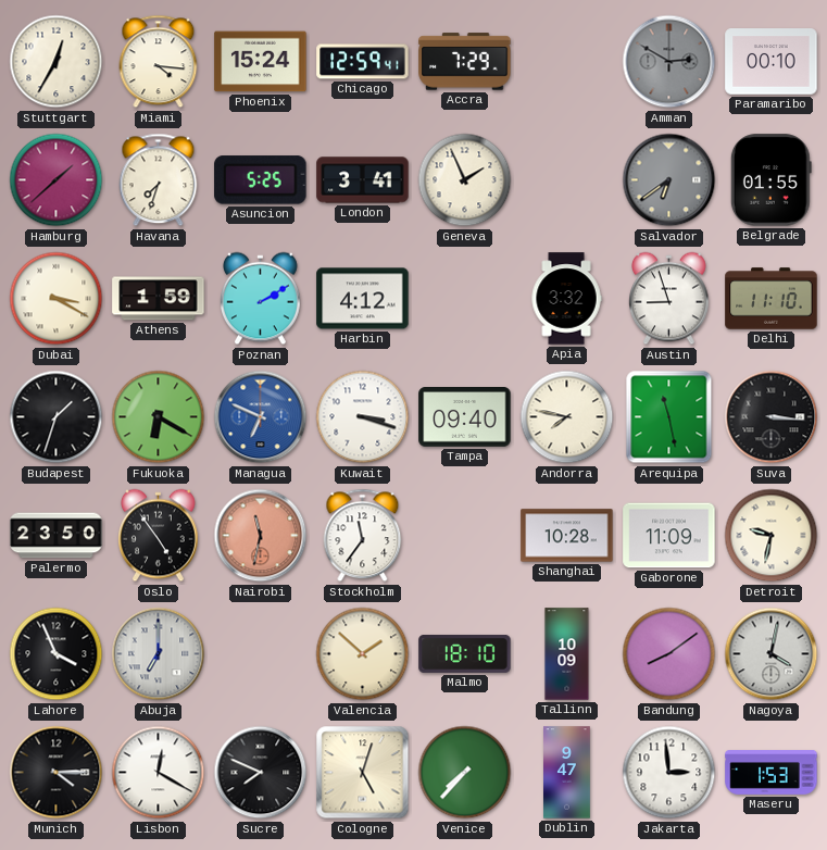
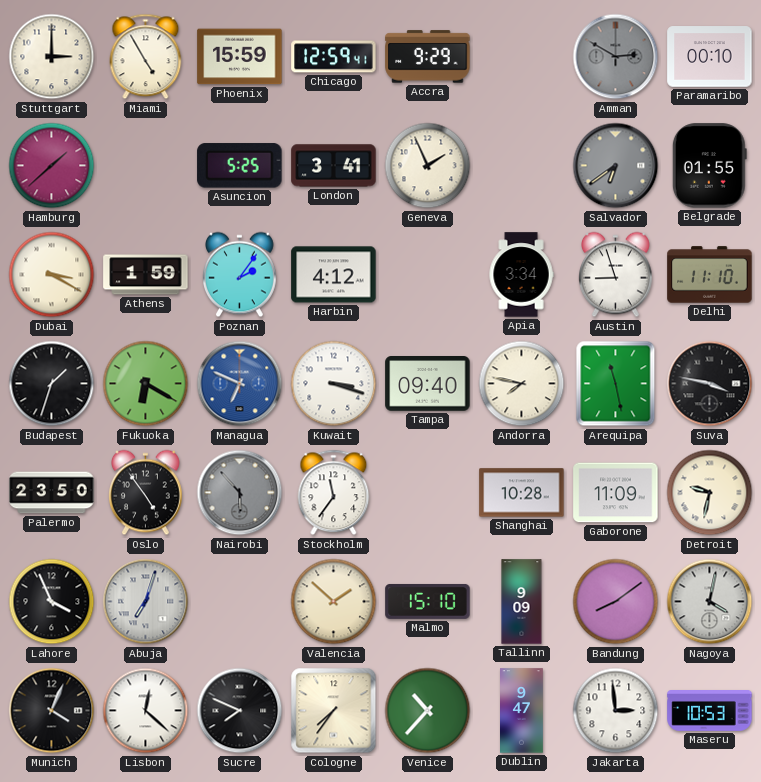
Stuttgart: 12:35 -> 3:00 (52, 57)
Miami: 4:16 -> 4:55 (146, 57)
Phoenix: 15:24 -> 15:59 (240, 57)
Accra: 7:29 -> 9:29 (428, 57)
Havana: 7:33 -> none (159, 180)
Poznan: 2:10 -> 2:06 (240, 275)
Apia: 3:32 -> 3:34 (521, 275)
Suva: 3:16 -> 3:47 (710, 384)
Nairobi: 11:32 -> 5:53 (240, 493)
Nairobi dial: salmon -> grey (240, 493)
Abuja: 7:00 -> 7:03 (146, 602)
Malmo: 18:10 -> 15:10 (428, 602)
Tallinn: 10:09 -> 9:09 (522, 602)
Munich: 4:15 -> 4:04 (52, 711)
Lisbon: 12:20 -> 12:22 (146, 711)
Cologne: 5:03 -> 7:36 (334, 711)
Venice: 7:37 -> 10:37 (428, 711)
Maseru: 1:53 -> 10:53 (710, 711)
